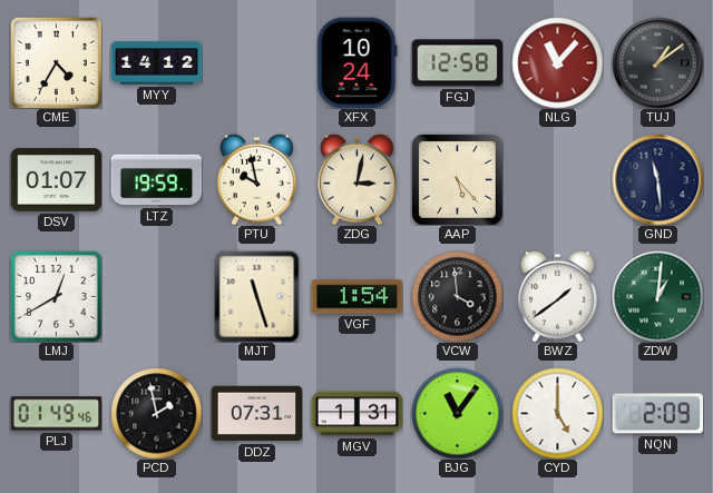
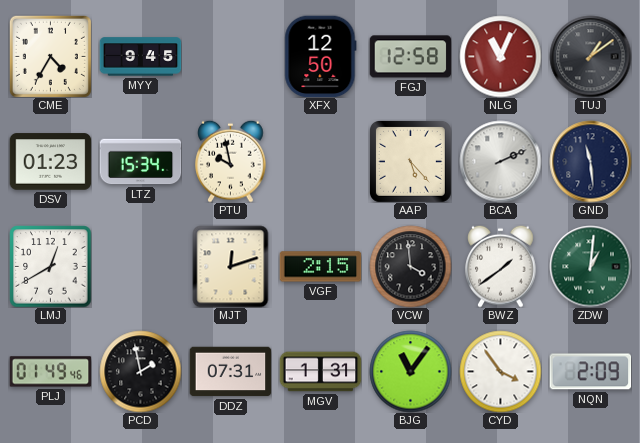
MYY: 14:12 -> 9:45 (140, 57)
XFX: 10:24 -> 12:50 (321, 56)
NLG: 11:07 -> 11:04 (500, 56)
DSV: 01:07 -> 01:23 (50, 162)
LTZ: 19:59 -> 15:34 (140, 162)
ZDG: 3:02 -> none (358, 179)
BCA: none -> 2:11 (500, 161)
MJT: 11:27 -> 12:12 (231, 266)
VGF: 1:54 -> 2:15 (320, 267)
CYD: 5:00 -> 3:54 (500, 371)
